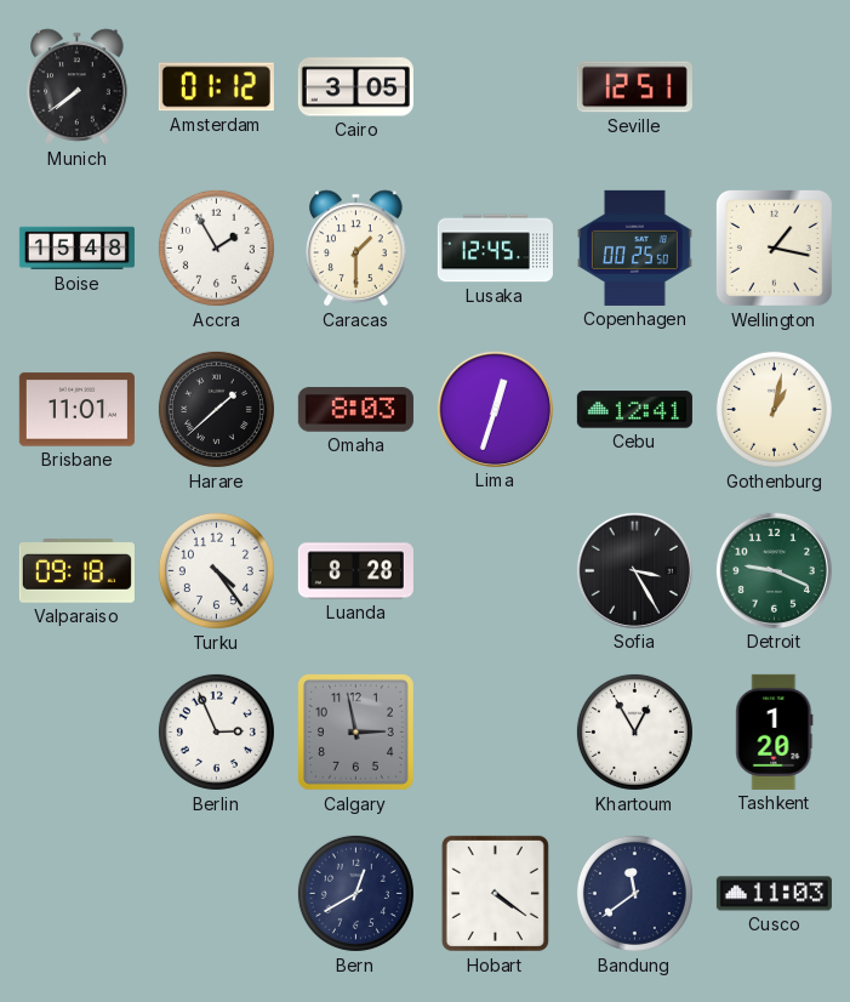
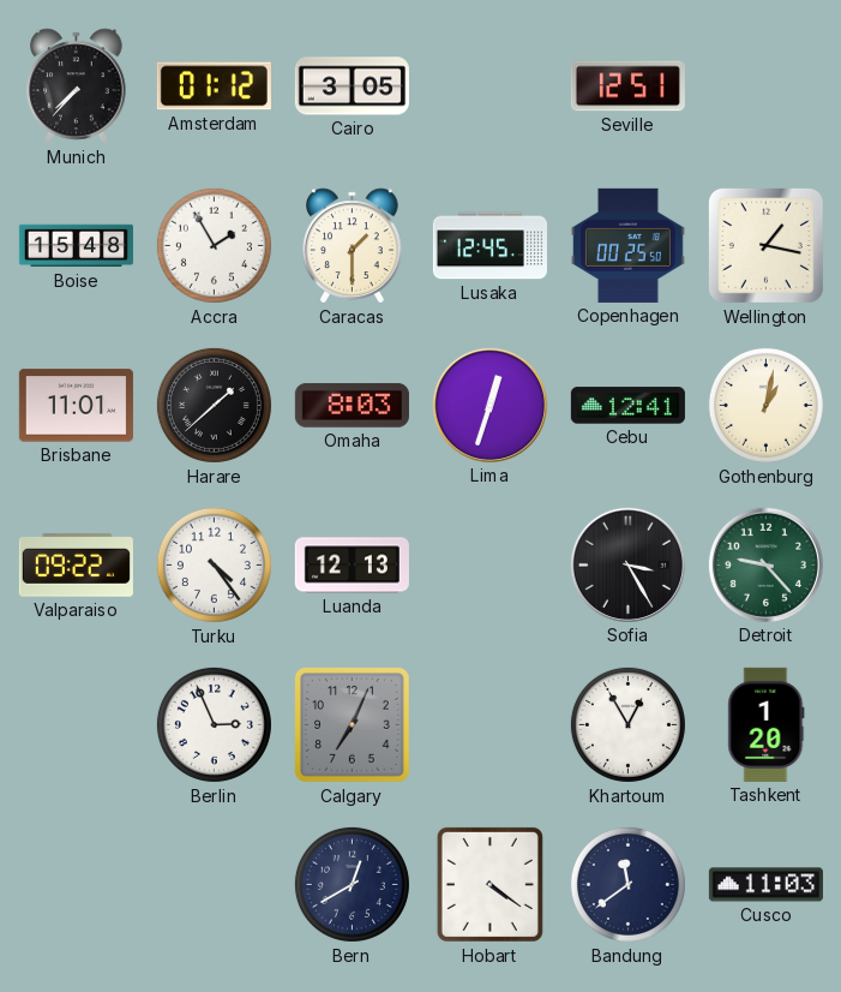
Munich: 7:39 -> 7:37 (77, 86)
Valparaiso: 09:18 -> 09:22 (76, 566)
Luanda: 8:28 -> 12:13 (352, 566)
Detroit: 9:19 -> 9:23 (765, 564)
Calgary: 2:58 -> 7:04 (352, 724)
